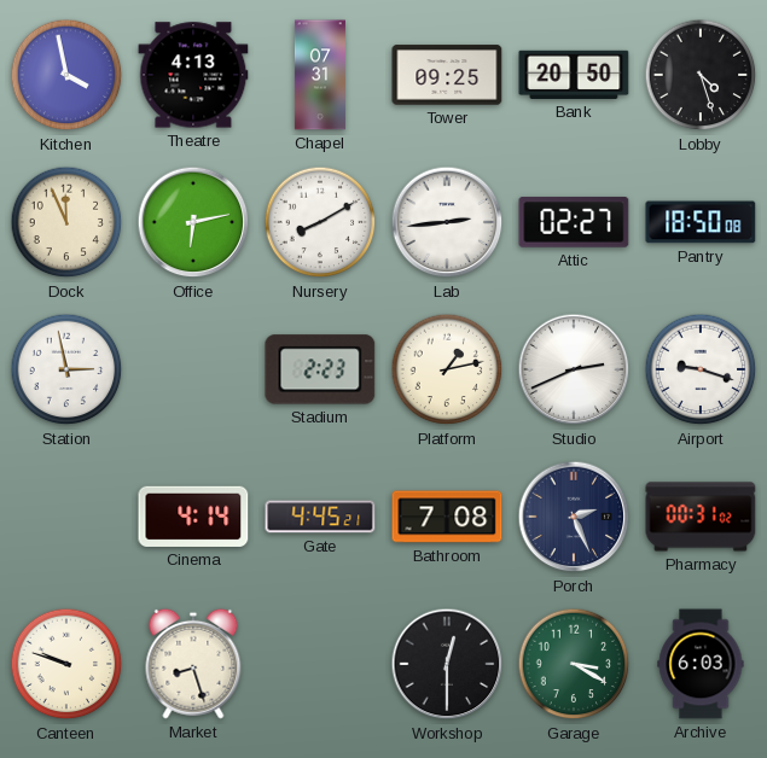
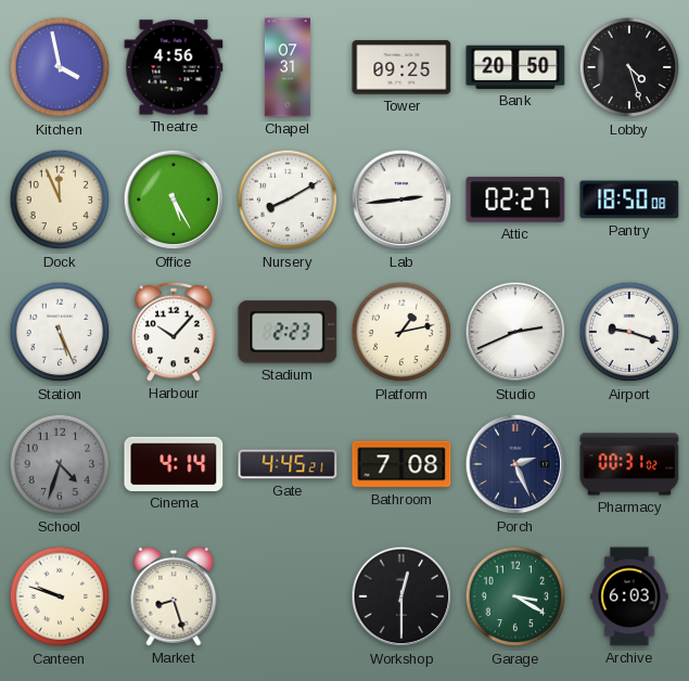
Theatre: 4:13 -> 4:56 (174, 67)
Office: 6:13 -> 5:25 (174, 200)
Station: 2:58 -> 5:26 (60, 332)
Harbour: none -> 10:07 (174, 332)
School: none -> 4:33 (60, 464)
